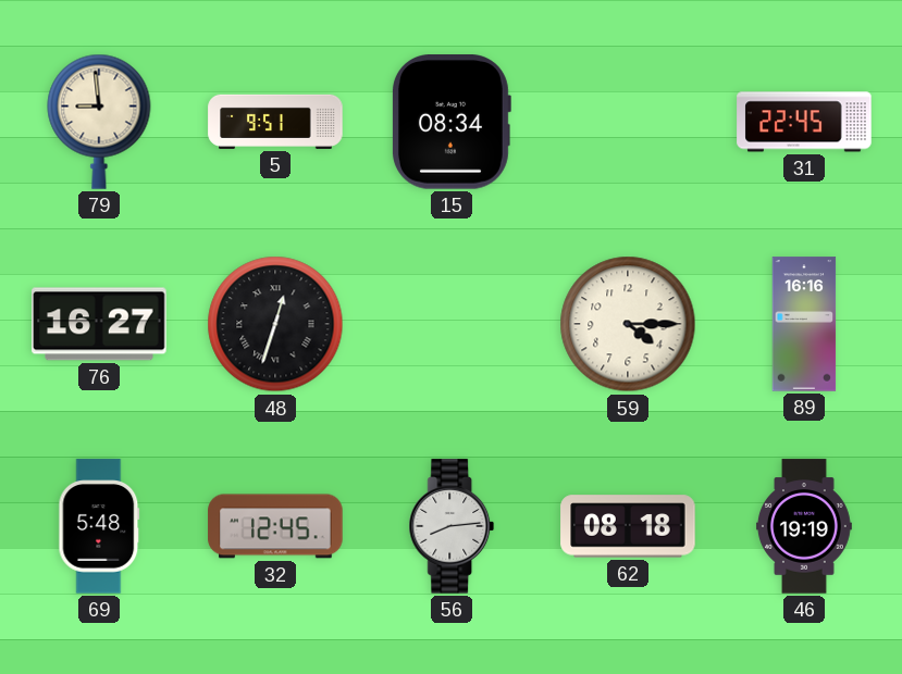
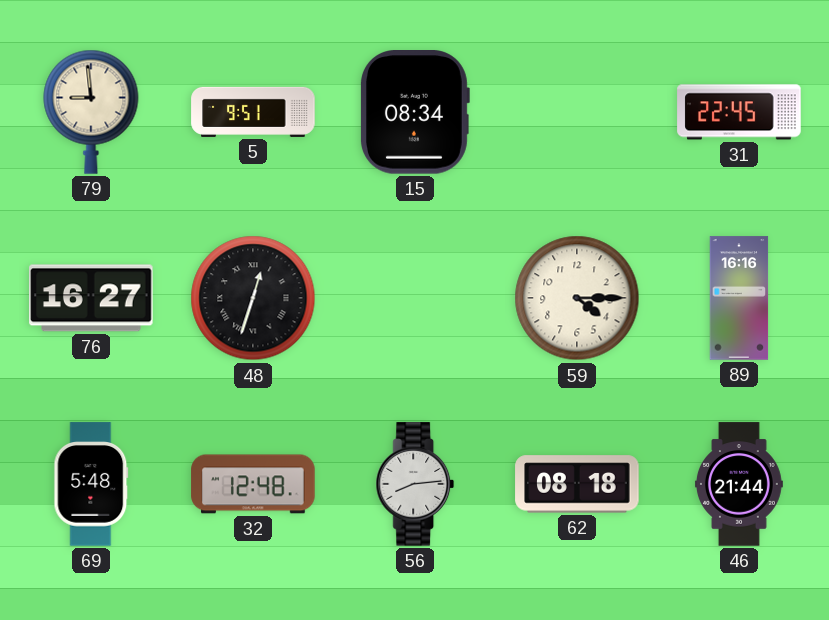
32: 12:45 -> 12:48 (253, 484)
46: 19:19 -> 21:44 (739, 484)
